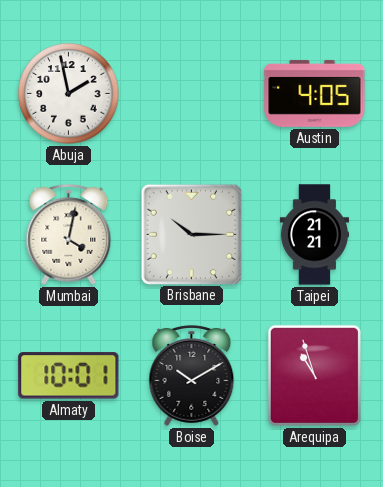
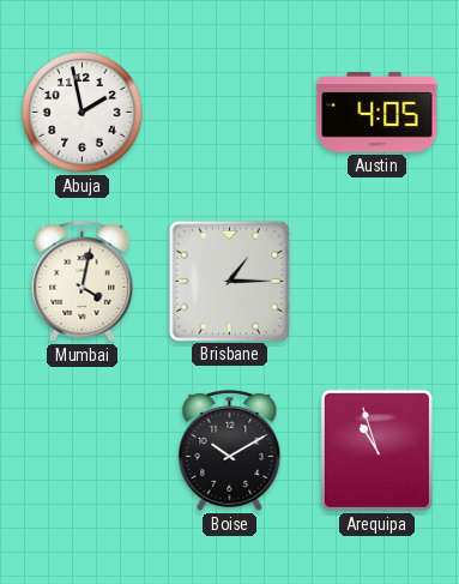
Brisbane: 10:15 -> 1:15 (229, 281)
Taipei: 21:21 -> none (314, 235)
Almaty: 10:01 -> none (69, 376)
